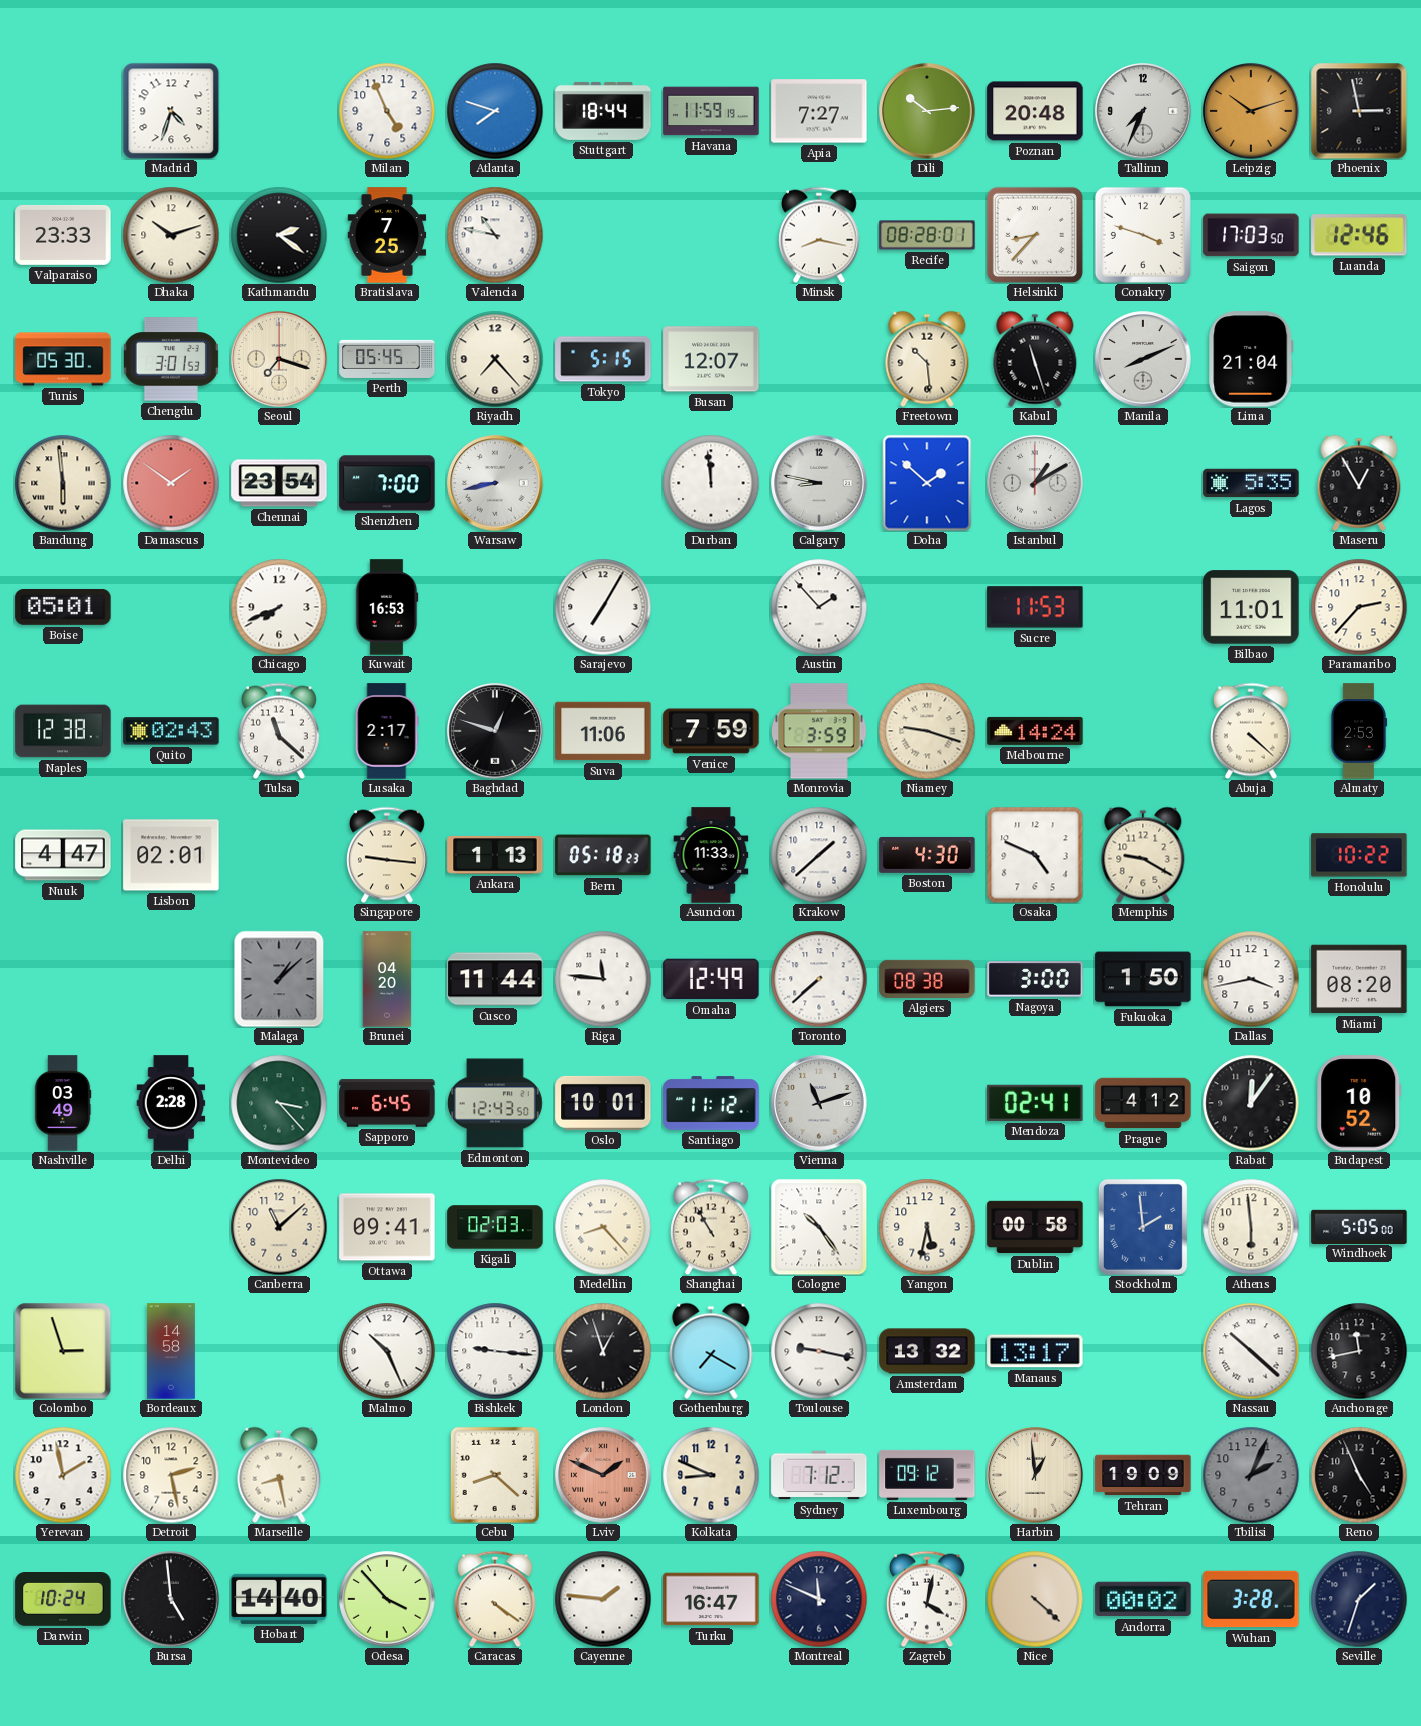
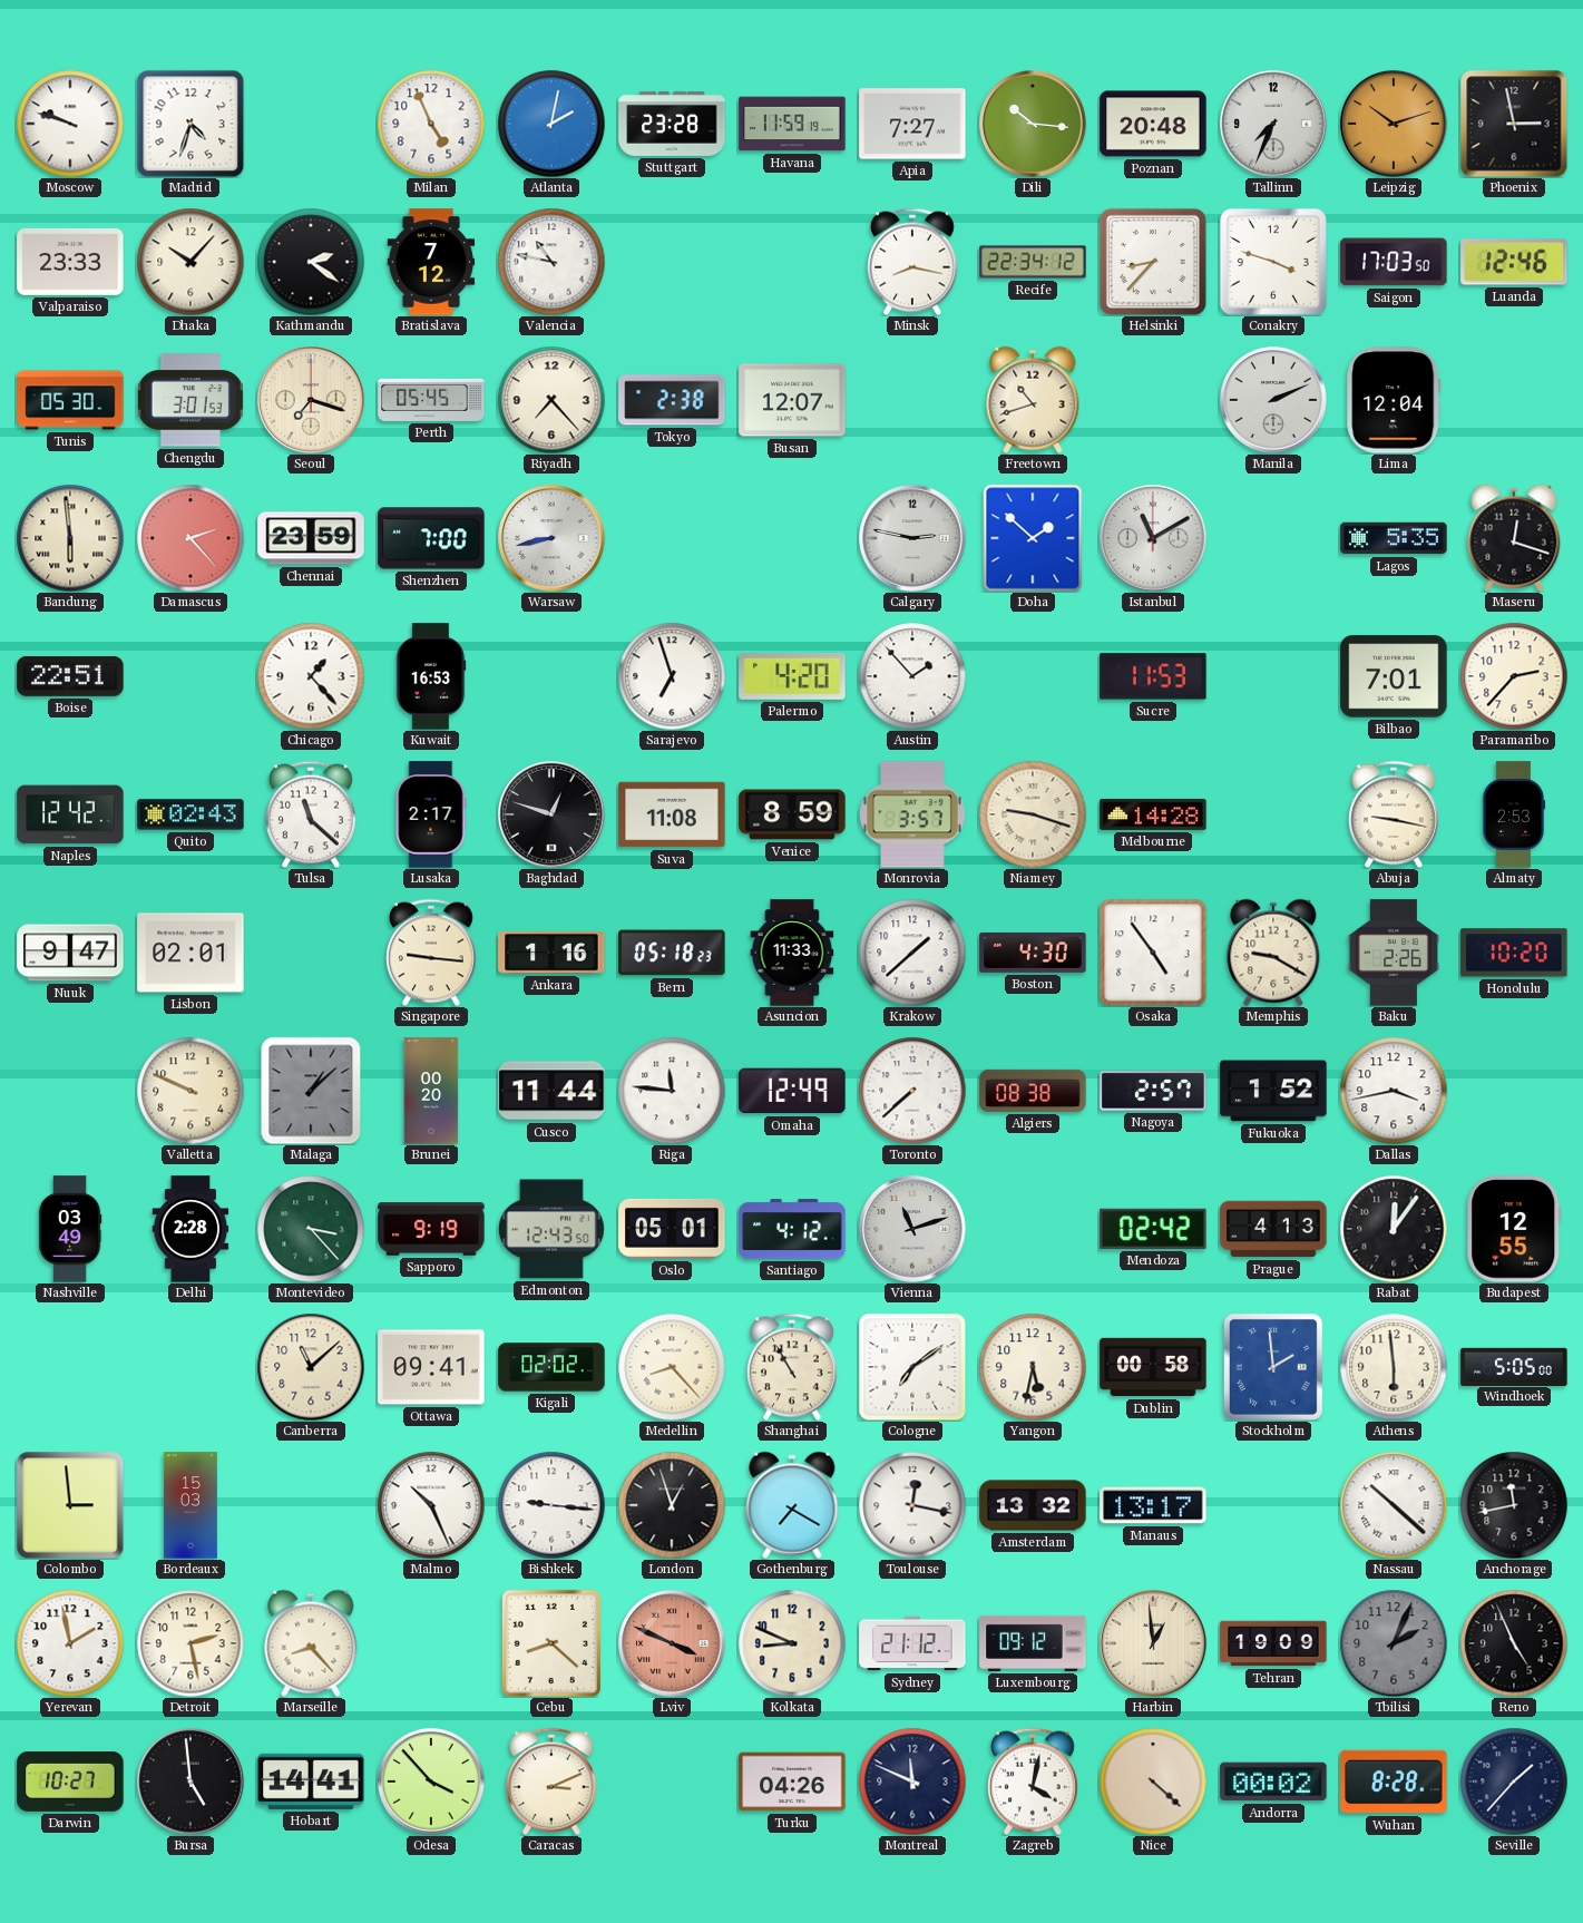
Moscow: none -> 9:48 (70, 124)
Atlanta: 7:48 -> 2:02 (551, 124)
Stuttgart: 18:44 -> 23:28 (672, 124)
Dili: 10:14 -> 10:16 (1033, 124)
Dhaka: 10:12 -> 10:07 (190, 262)
Bratislava: 7:25 -> 7:12 (431, 262)
Recife: 08:28 -> 22:34 (1033, 262)
Tokyo: 5:15 -> 2:38 (672, 400)
Freetown: 10:29 -> 10:42 (1033, 400)
Kabul: 11:27 -> none (1035, 359)
Manila: 8:11 -> 2:11 (1273, 400)
Lima: 21:04 -> 12:04 (1394, 400)
Damascus: 1:51 -> 2:23 (190, 538)
Chennai: 23:54 -> 23:59 (311, 538)
Durban: 11:59 -> none (711, 483)
Calgary: 8:47 -> 2:47 (912, 538)
Istanbul: 1:10 -> 11:10 (1153, 538)
Maseru: 12:55 -> 12:18 (1514, 538)
Boise: 05:01 -> 22:51 (70, 676)
Chicago: 7:41 -> 1:23 (311, 676)
Sarajevo: 7:05 -> 6:57 (672, 676)
Palermo: none -> 4:20 (792, 676)
Bilbao: 11:01 -> 7:01 (1394, 676)
Naples: 12:38 -> 12:42 (70, 814)
Suva: 11:06 -> 11:08 (672, 814)
Venice: 7:59 -> 8:59 (792, 814)
Monrovia: 3:59 -> 3:57 (913, 814)
Melbourne: 14:24 -> 14:28 (1153, 814)
Abuja: 4:22 -> 9:17 (1395, 814)
Nuuk: 4:47 -> 9:47 (70, 953)
Ankara: 1:13 -> 1:16 (551, 954)
Osaka: 4:49 -> 4:54 (1153, 953)
Baku: none -> 2:26 (1394, 953)
Honolulu: 10:22 -> 10:20 (1514, 953)
Valletta: none -> 9:49 (190, 1091)
Brunei: 04:20 -> 00:20 (431, 1091)
Nagoya: 3:00 -> 2:57 (1153, 1091)
Fukuoka: 1:50 -> 1:52 (1273, 1091)
Miami: 08:20 -> none (1359, 979)
Sapporo: 6:45 -> 9:19 (431, 1229)
Oslo: 10:01 -> 05:01 (672, 1229)
Santiago: 11:12 -> 4:12 (792, 1229)
Mendoza: 02:41 -> 02:42 (1153, 1229)
Prague: 4:12 -> 4:13 (1273, 1229)
Budapest: 10:52 -> 12:55 (1514, 1229)
Kigali: 02:03 -> 02:02 (551, 1367)
Cologne: 10:24 -> 7:09 (912, 1367)
Colombo: 2:57 -> 2:59 (70, 1505)
Bordeaux: 14:58 -> 15:03 (190, 1505)
Toulouse: 9:17 -> 12:17 (912, 1505)
Marseille: 8:28 -> 8:23 (311, 1643)
Lviv: 1:49 -> 3:49 (672, 1643)
Sydney: 7:12 -> 21:12 (912, 1643)
Darwin: 10:24 -> 10:27 (70, 1783)
Hobart: 14:40 -> 14:41 (311, 1782)
Caracas: 4:21 -> 3:11 (553, 1782)
Cayenne: 1:46 -> none (603, 1599)
Turku: 16:47 -> 04:26 (792, 1782)
Wuhan: 3:28 -> 8:28 (1394, 1782)
Seville: 1:33 -> 1:37 (1514, 1782)
